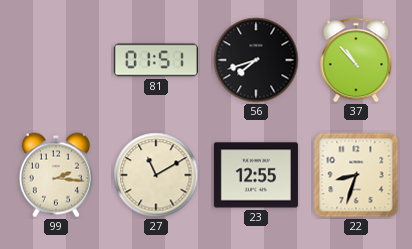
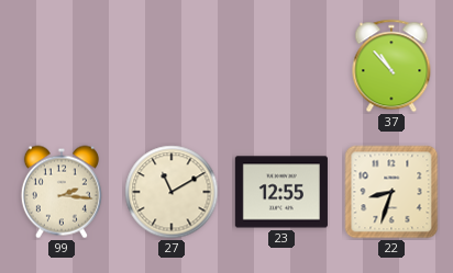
81: 01:51 -> none (156, 60)
56: 7:42 -> none (256, 60)
